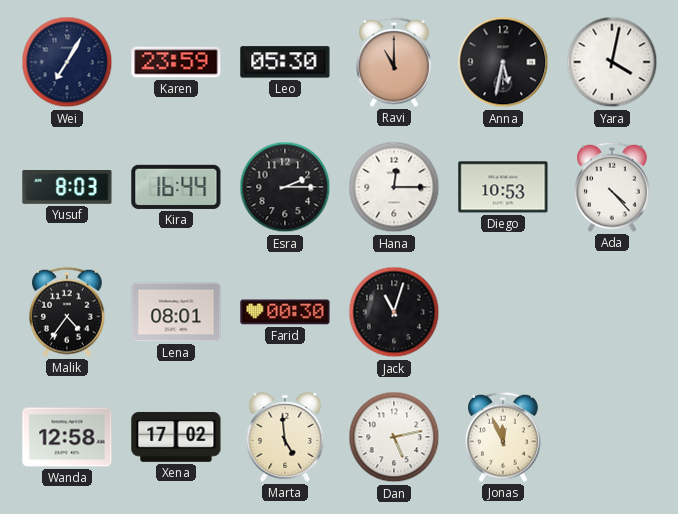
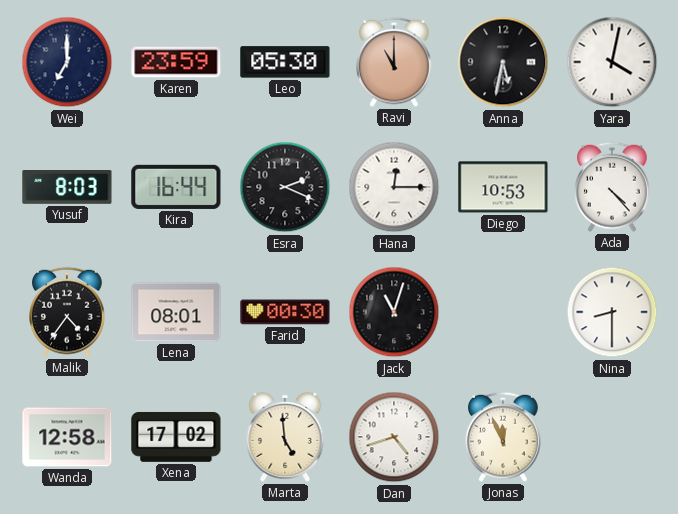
Wei: 7:05 -> 7:00 (67, 62)
Esra: 2:15 -> 2:19 (285, 187)
Nina: none -> 8:30 (612, 312)
Dan: 5:13 -> 4:42 (394, 437)
